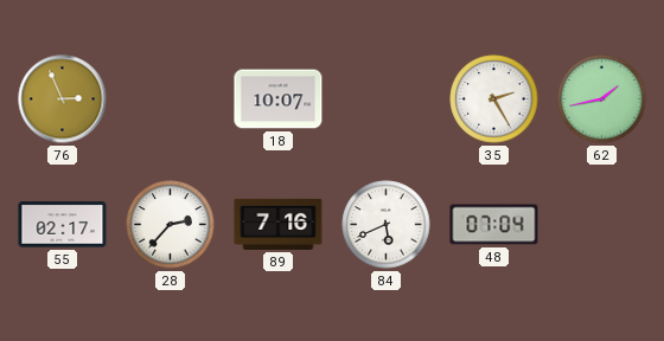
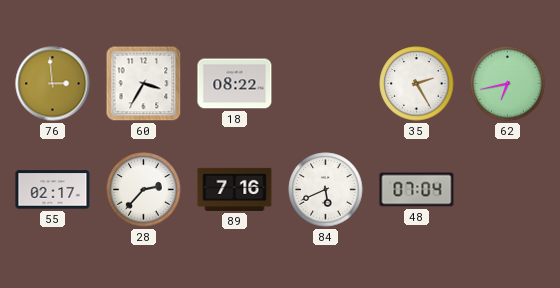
76: 2:56 -> 2:59 (53, 84)
60: none -> 3:35 (144, 84)
18: 10:07 -> 08:22 (235, 84)
62: 1:43 -> 6:43 (508, 84)
